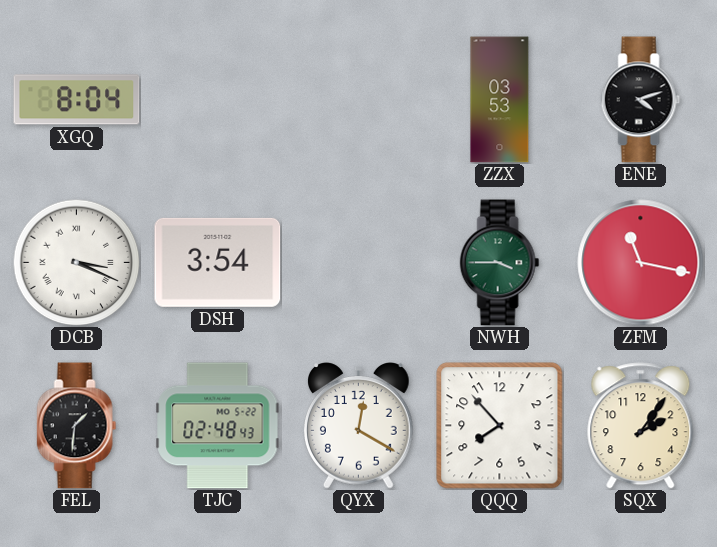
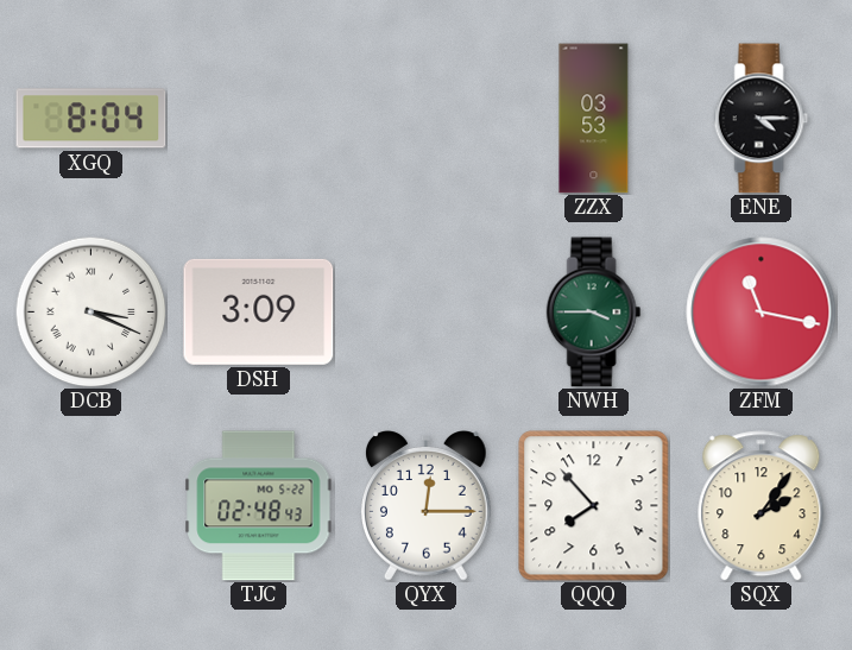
ENE: 4:12 -> 4:15 (762, 119)
DSH: 3:54 -> 3:09 (259, 311)
FEL: 1:31 -> none (77, 426)
QYX: 12:20 -> 12:15 (427, 506)
